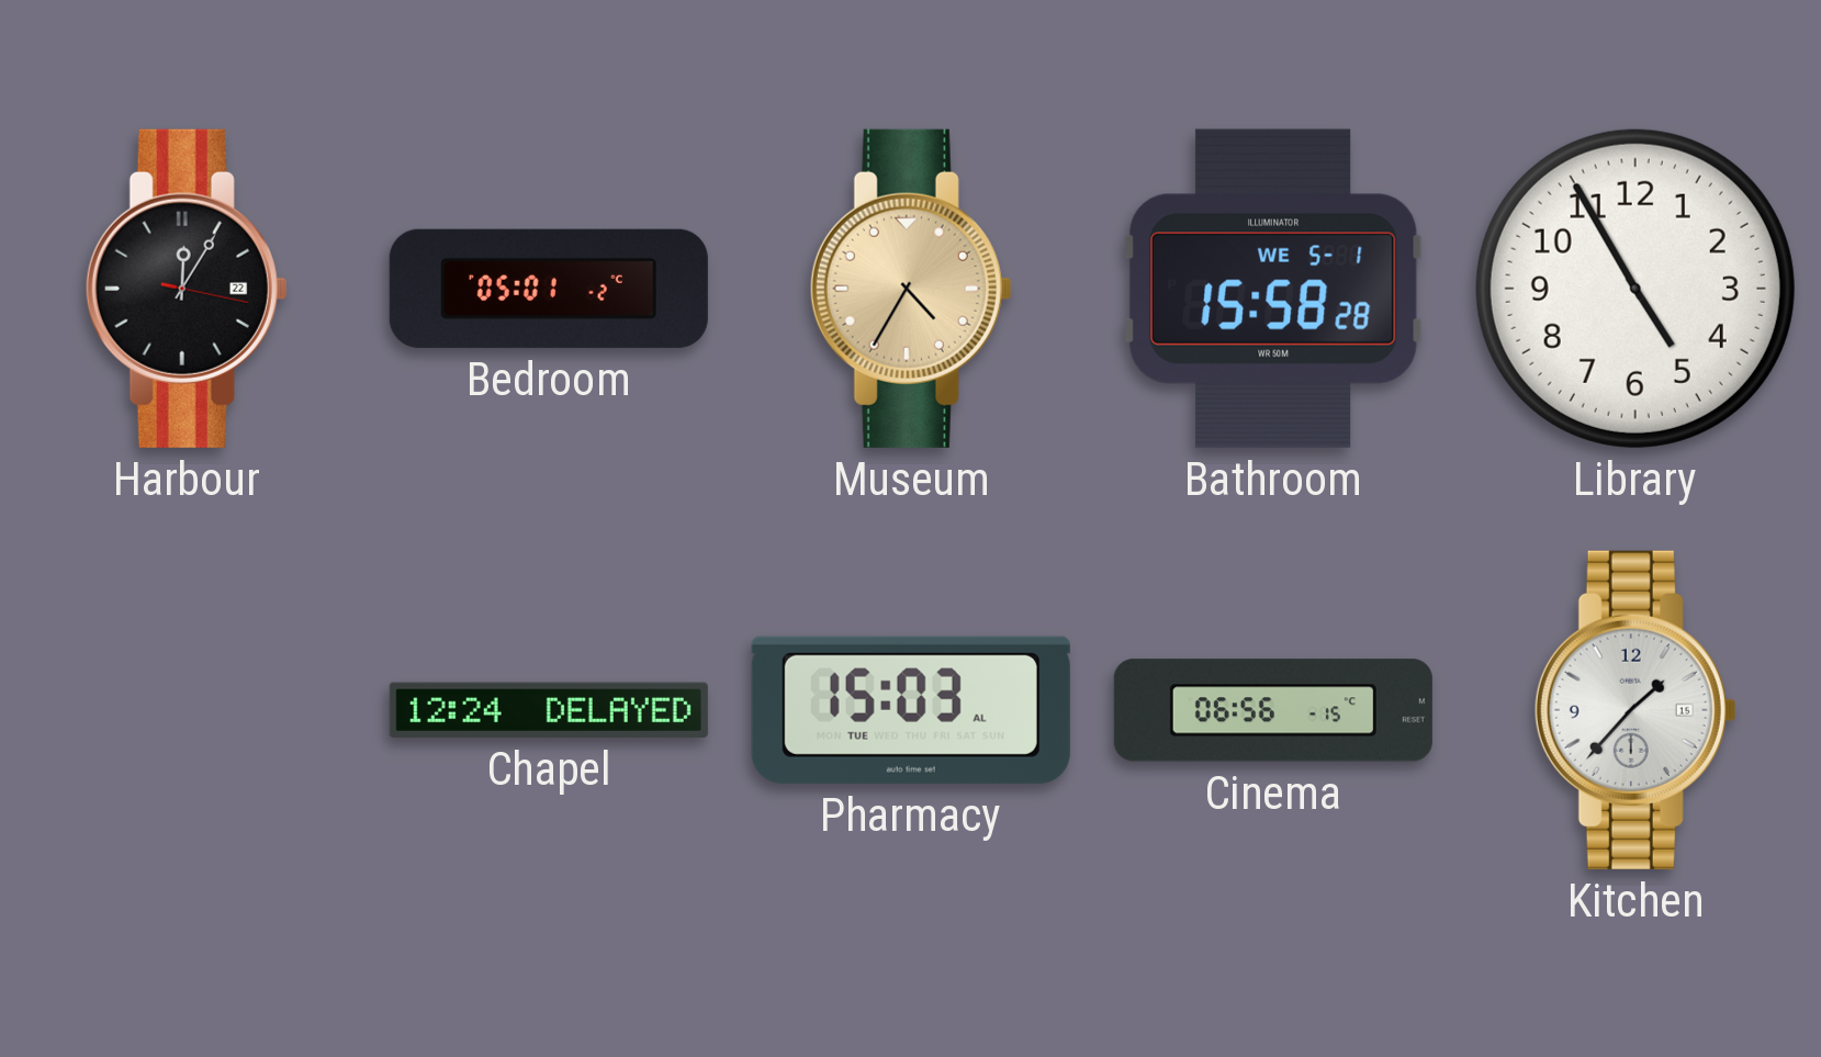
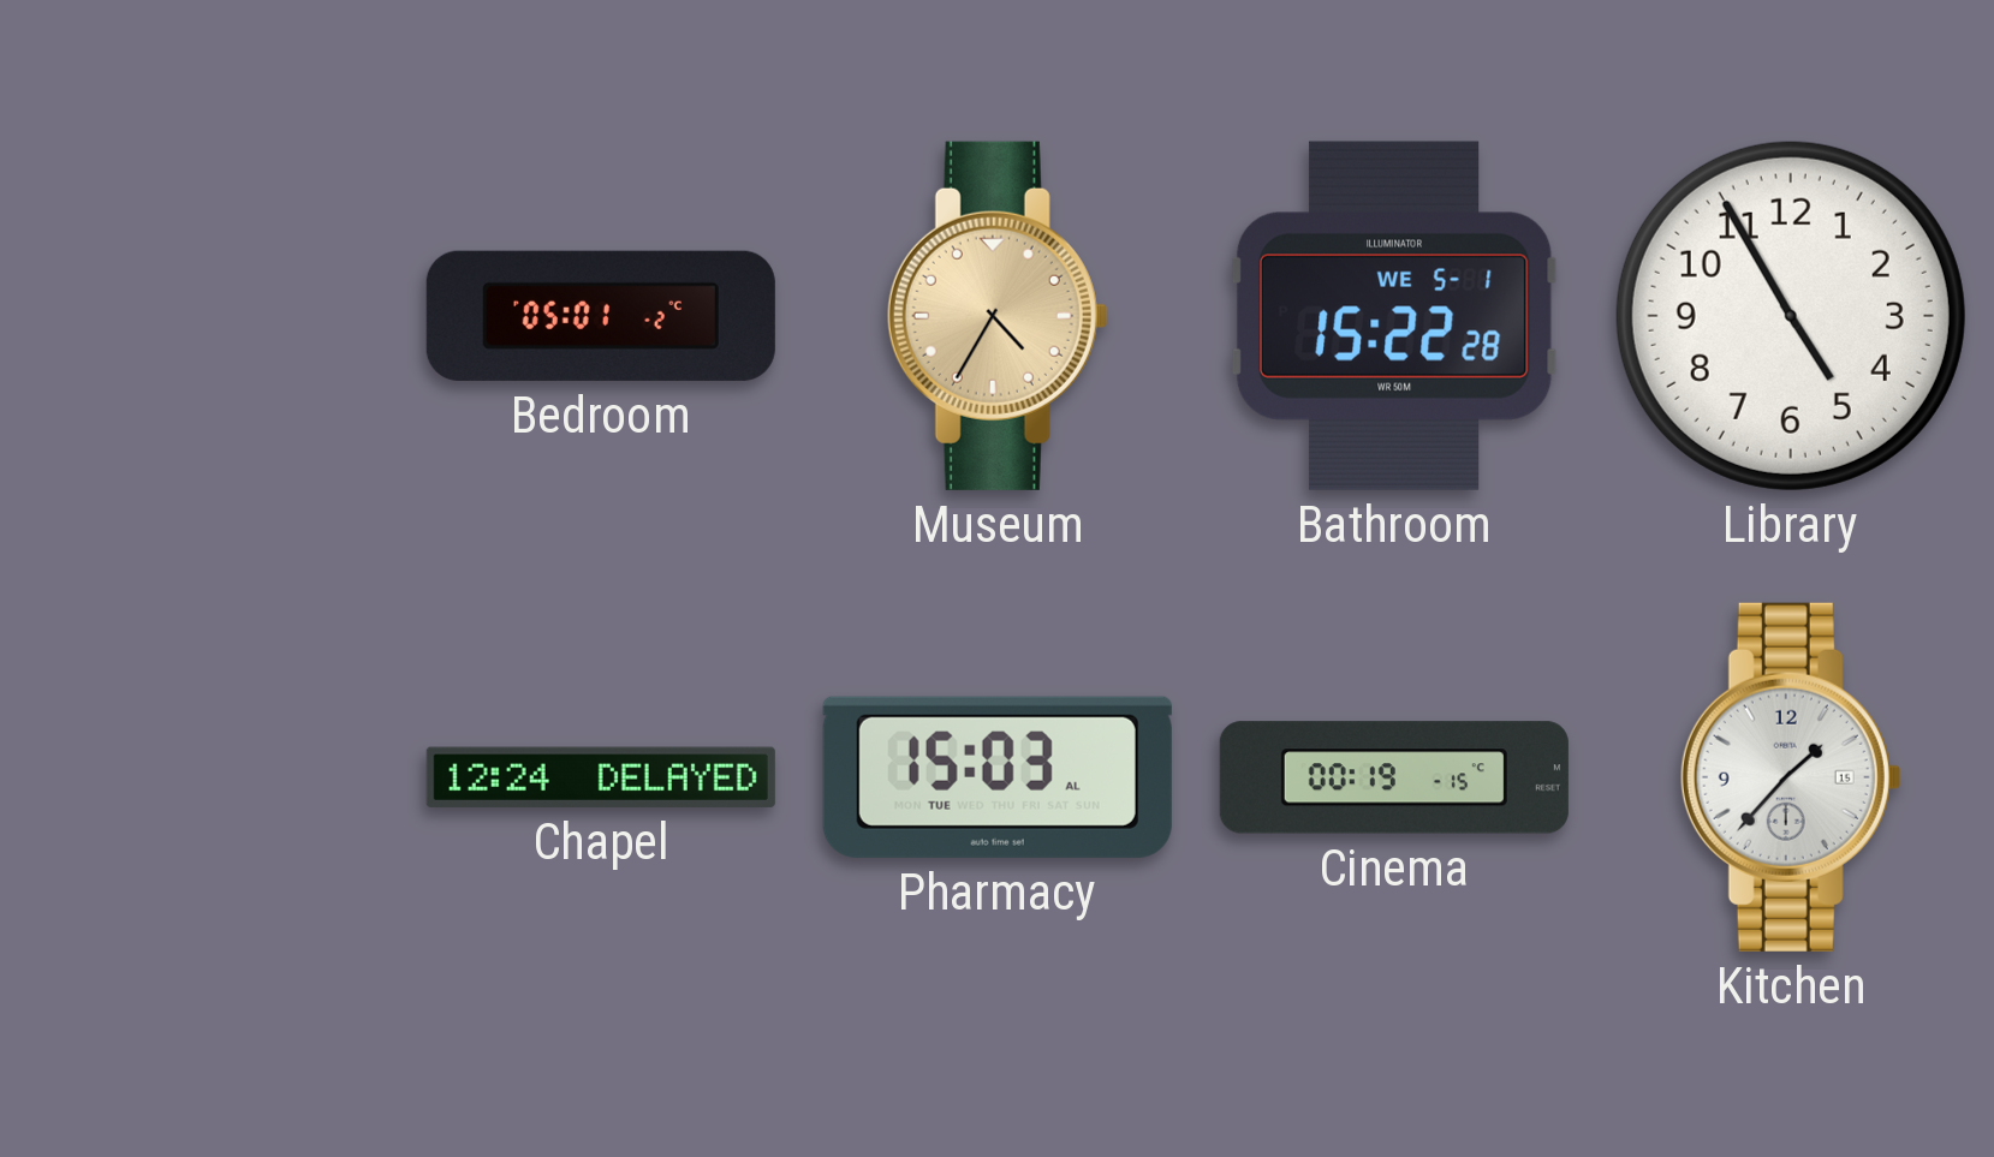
Harbour: 12:05 -> none (187, 289)
Bathroom: 15:58 -> 15:22 (1394, 316)
Cinema: 06:56 -> 00:19 (1394, 777)
